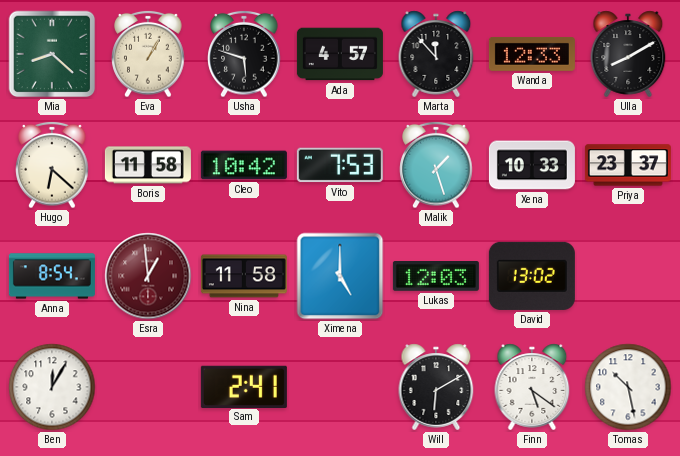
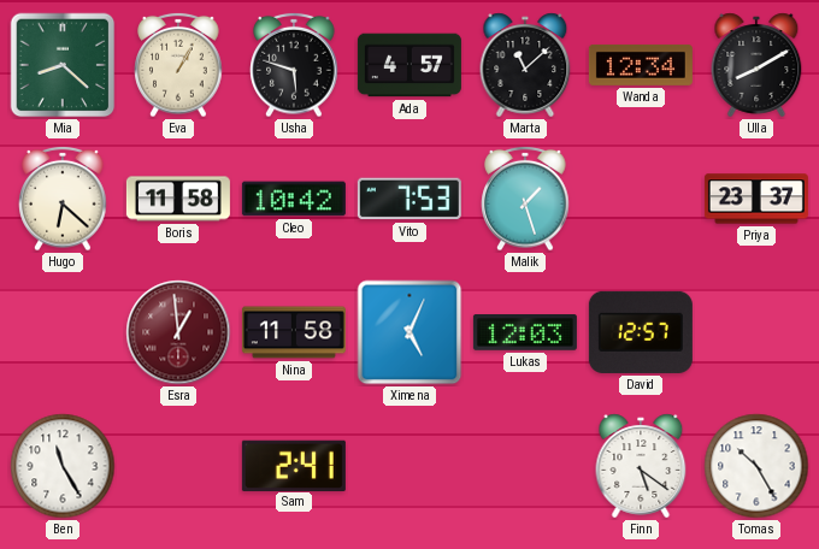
Marta: 11:53 -> 11:08 (525, 65)
Wanda: 12:33 -> 12:34 (641, 65)
Xena: 10:33 -> none (532, 165)
Anna: 8:54 -> none (52, 276)
Ximena: 5:00 -> 5:04 (409, 332)
David: 13:02 -> 12:57 (641, 332)
Ben: 12:05 -> 11:25 (63, 466)
Will: 6:10 -> none (436, 387)
Tomas: 10:28 -> 10:25 (756, 466)
